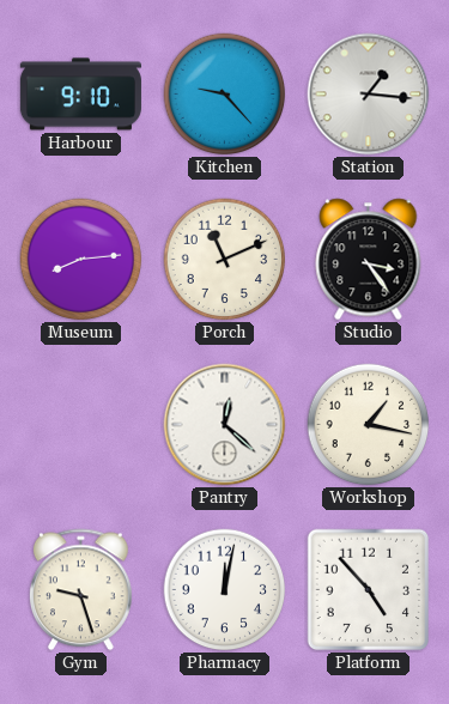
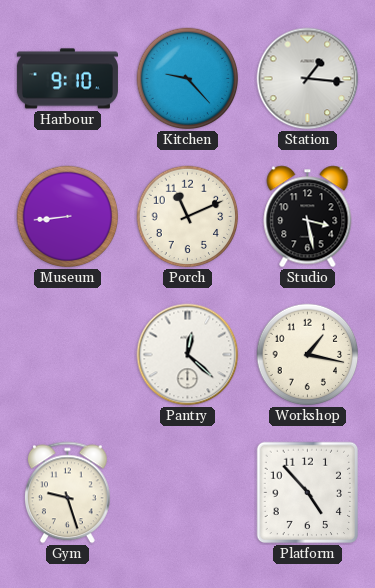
Museum: 8:14 -> 8:44 (68, 217)
Studio: 3:24 -> 3:28 (308, 217)
Pharmacy: 12:02 -> none (225, 590)
